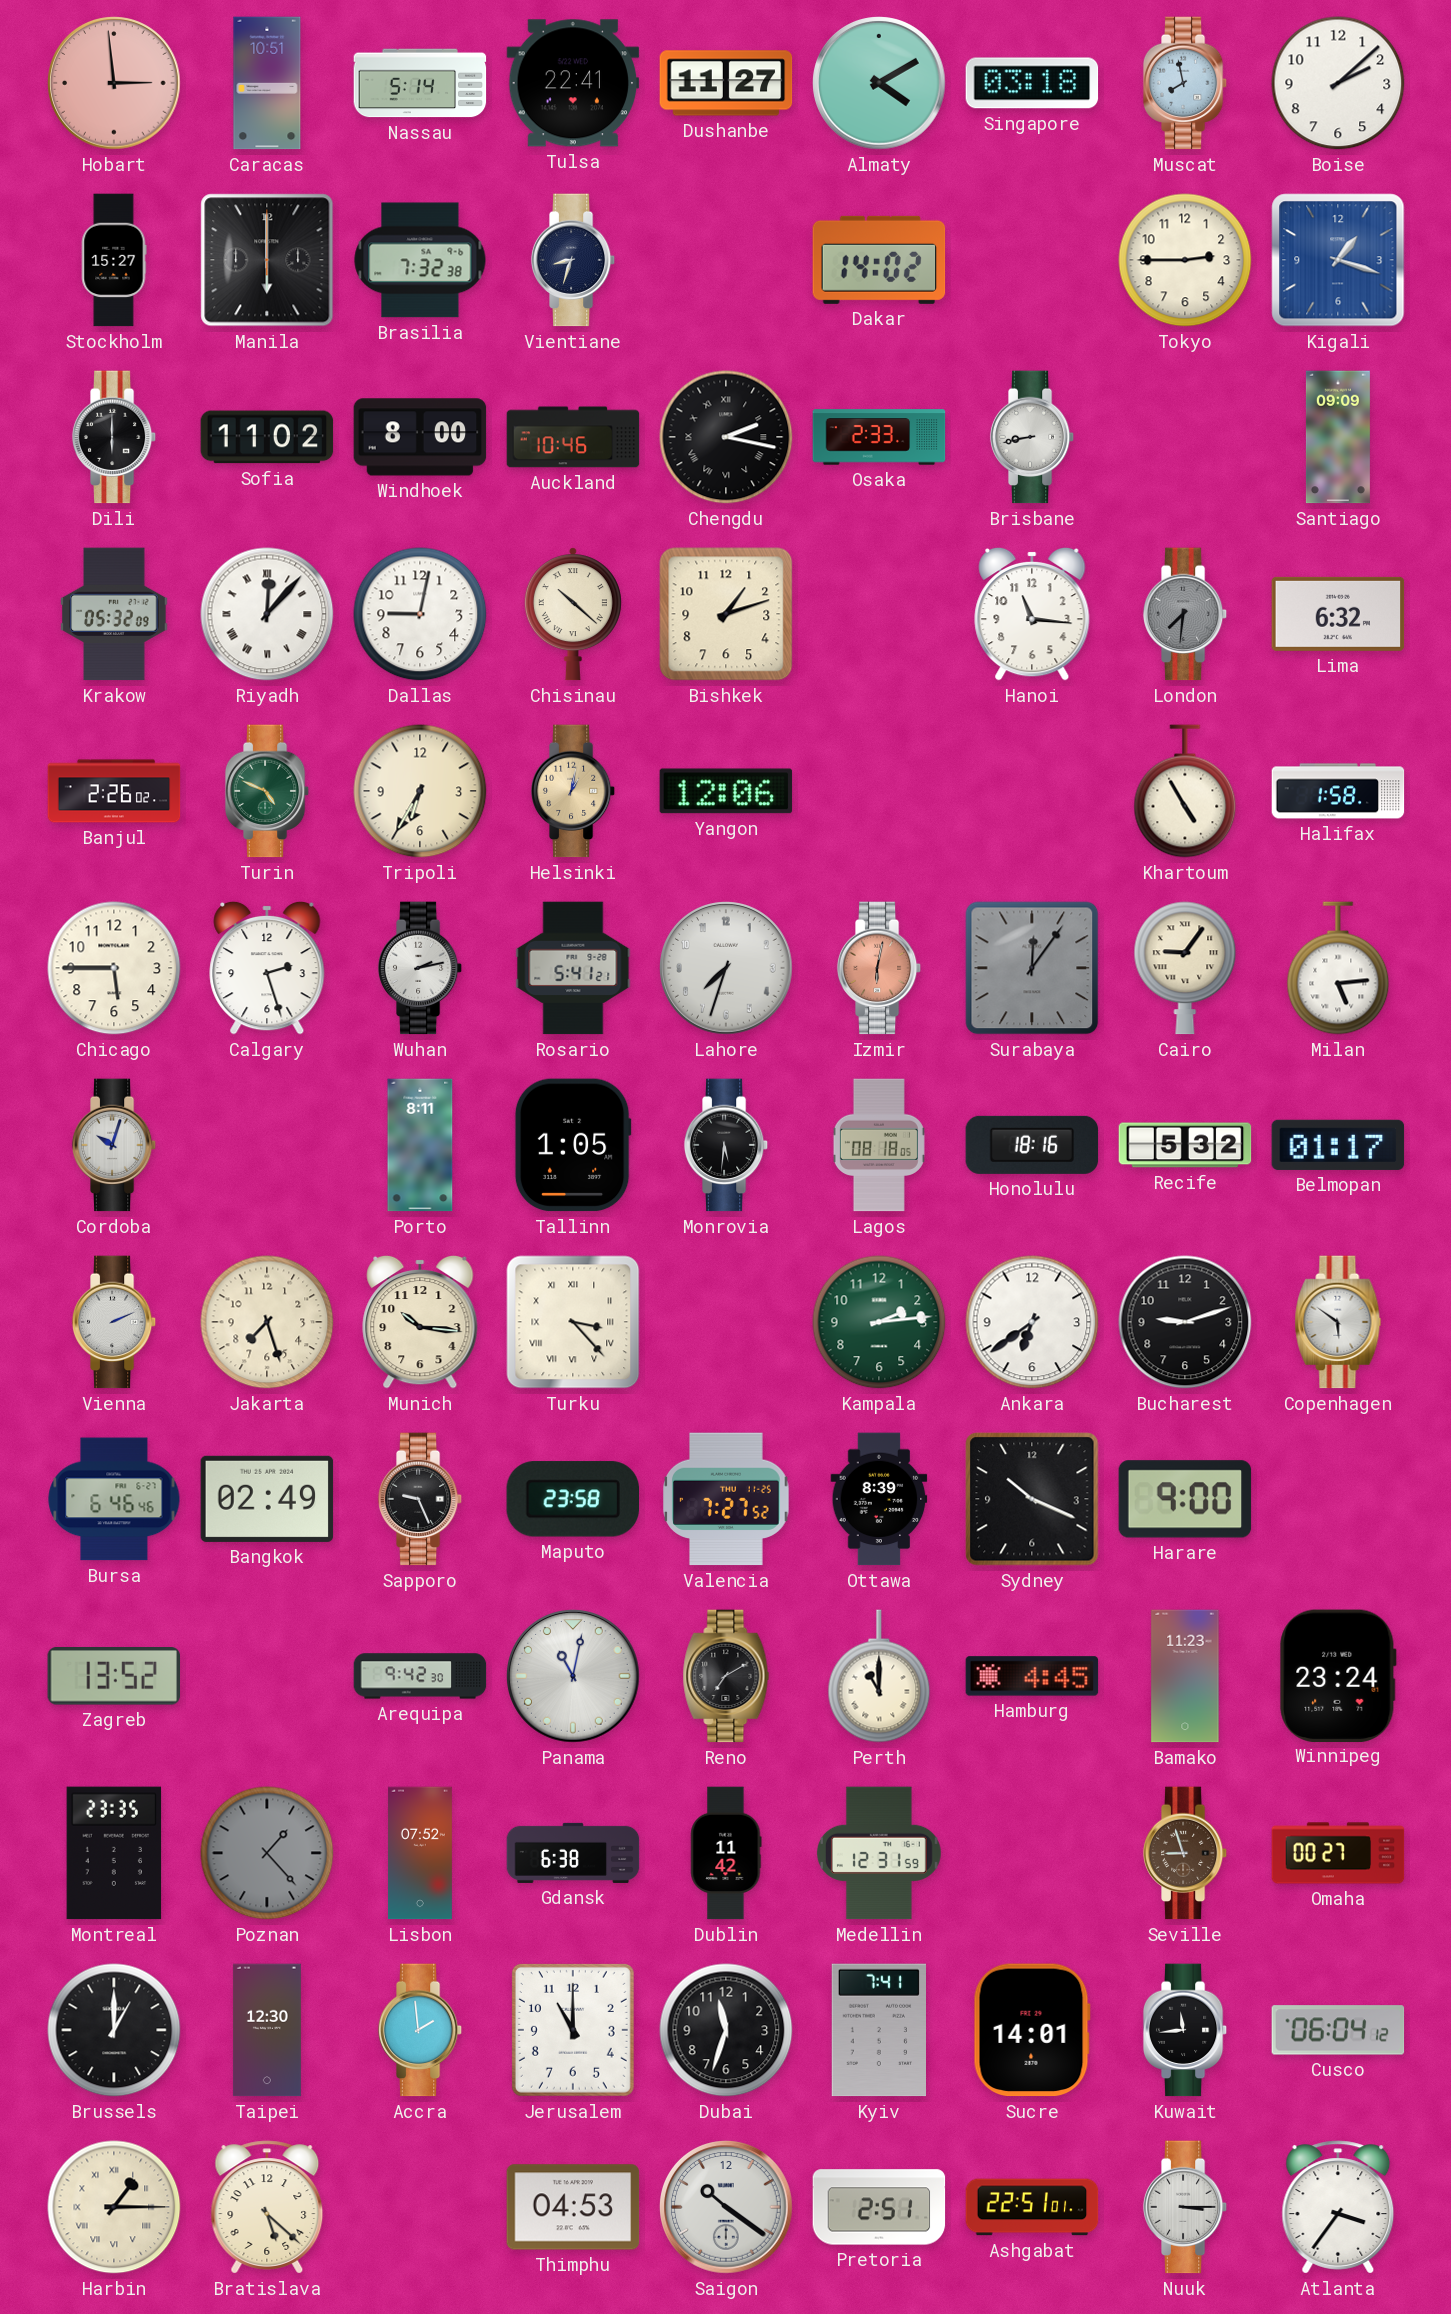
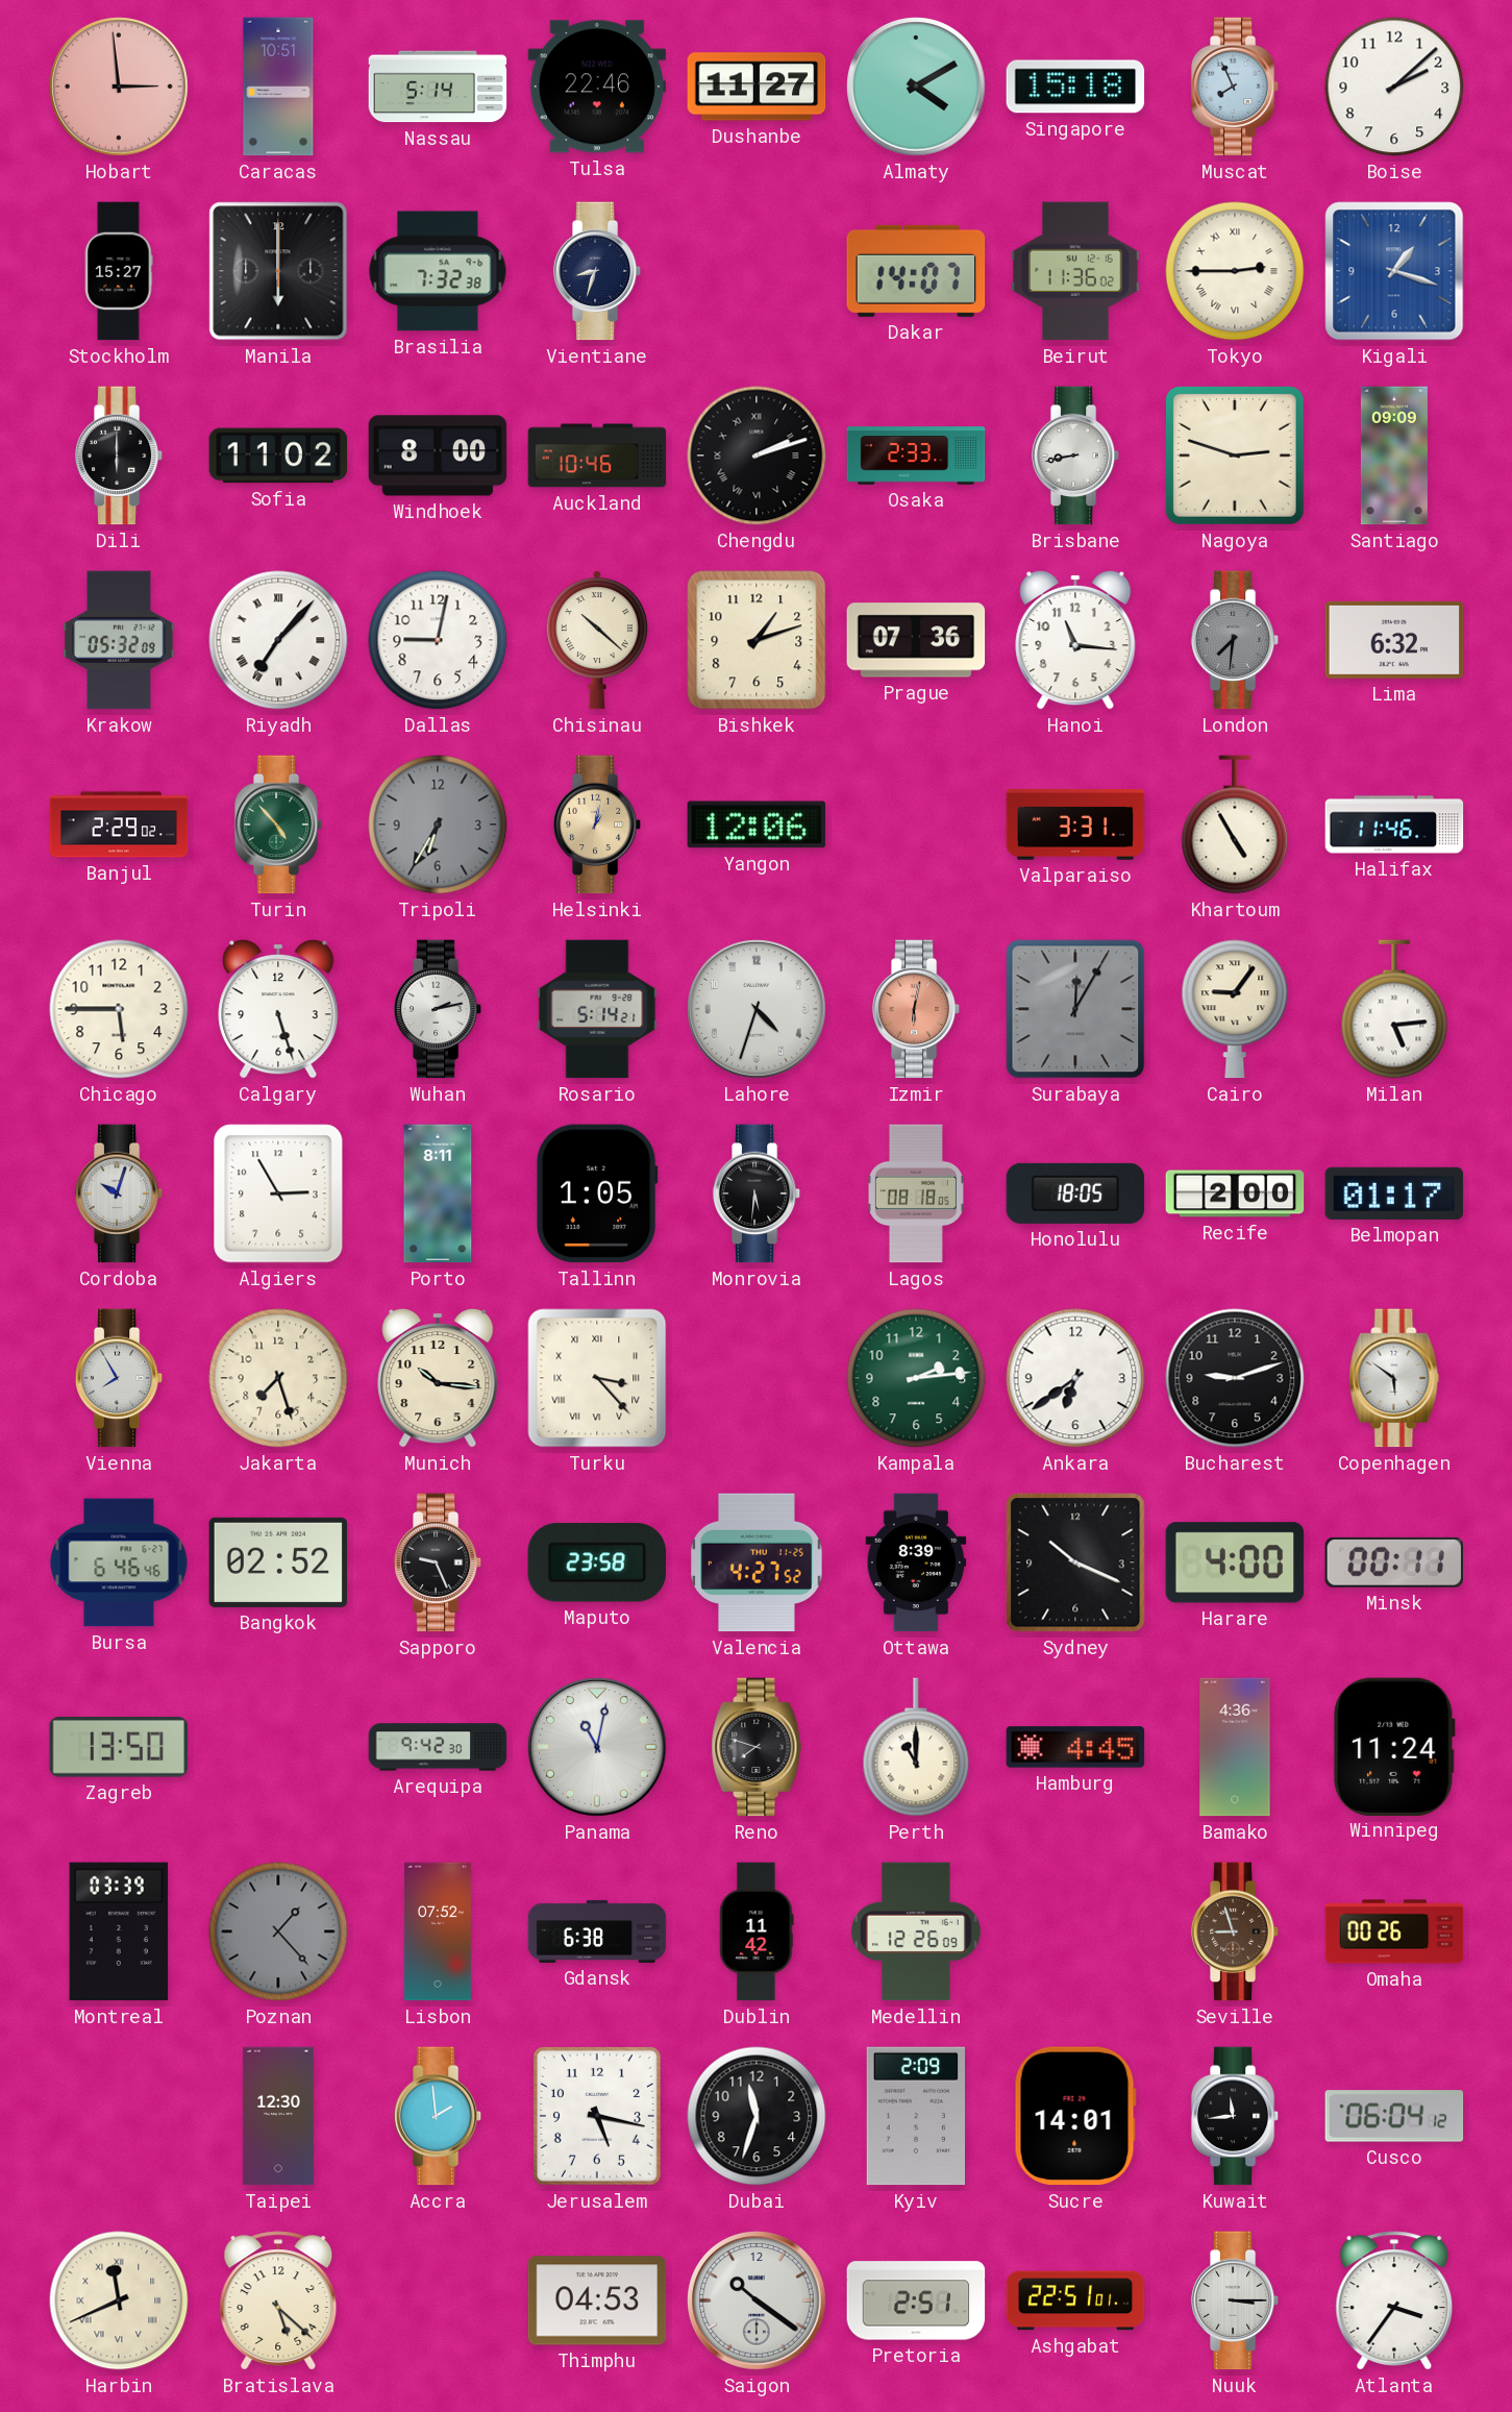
Tulsa: 22:41 -> 22:46 (597, 87)
Singapore: 03:18 -> 15:18 (1075, 87)
Muscat: 7:58 -> 7:56 (1235, 87)
Dakar: 14:02 -> 14:07 (916, 271)
Beirut: none -> 11:36 (1075, 271)
Tokyo numerals: Arabic -> Roman (1235, 271)
Chengdu: 2:17 -> 2:12 (757, 456)
Nagoya: none -> 2:48 (1235, 456)
Riyadh: 12:07 -> 7:07 (278, 640)
Prague: none -> 07:36 (916, 640)
Banjul: 2:26 -> 2:29 (119, 824)
Turin: 4:49 -> 4:53 (278, 824)
Tripoli dial: cream -> grey (438, 824)
Valparaiso: none -> 3:31 (1075, 826)
Halifax: 1:58 -> 11:46 (1394, 824)
Calgary: 2:27 -> 5:27 (278, 1009)
Rosario: 5:41 -> 5:14 (597, 1009)
Lahore: 7:33 -> 4:33 (757, 1009)
Surabaya: 12:06 -> 12:05 (1075, 1009)
Algiers: none -> 2:55 (278, 1193)
Honolulu: 18:16 -> 18:05 (1075, 1193)
Recife: 5:32 -> 2:00 (1235, 1193)
Vienna: 2:11 -> 7:55 (119, 1378)
Bangkok: 02:49 -> 02:52 (278, 1562)
Valencia: 7:27 -> 4:27 (757, 1562)
Harare: 9:00 -> 4:00 (1235, 1562)
Minsk: none -> 00:11 (1393, 1562)
Zagreb: 13:52 -> 13:50 (118, 1748)
Reno: 7:10 -> 7:48 (757, 1747)
Bamako: 11:23 -> 4:36 (1235, 1747)
Winnipeg: 23:24 -> 11:24 (1394, 1746)
Montreal: 23:35 -> 03:39 (119, 1931)
Medellin: 12:31 -> 12:26 (916, 1931)
Omaha: 00:27 -> 00:26 (1394, 1931)
Brussels: 1:00 -> none (114, 2030)
Jerusalem: 11:00 -> 5:17 (597, 2116)
Kyiv: 7:41 -> 2:09 (915, 2116)
Harbin: 1:15 -> 11:41 (119, 2300)
